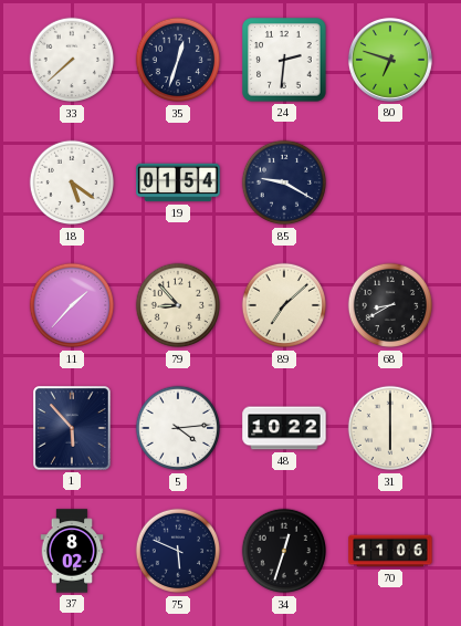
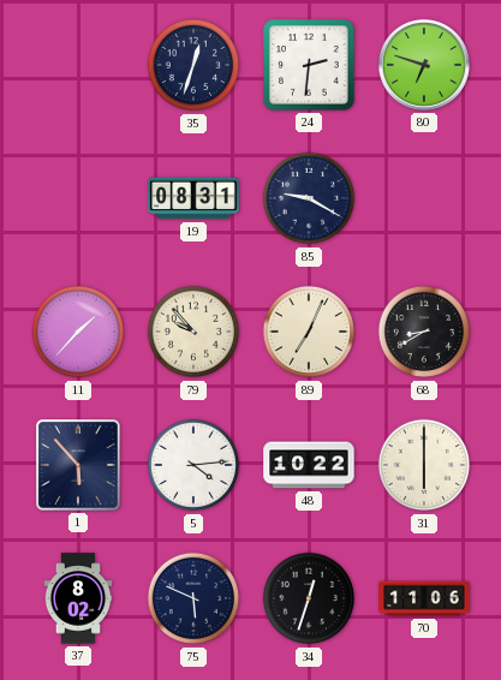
33: 7:38 -> none (72, 60)
18: 5:21 -> none (72, 182)
19: 01:54 -> 08:31 (193, 198)
79: 8:53 -> 9:53 (193, 332)
89: 7:08 -> 7:04 (309, 332)
